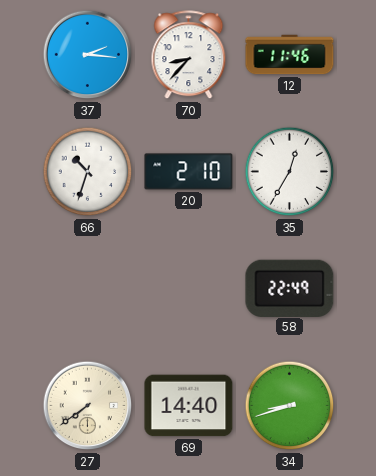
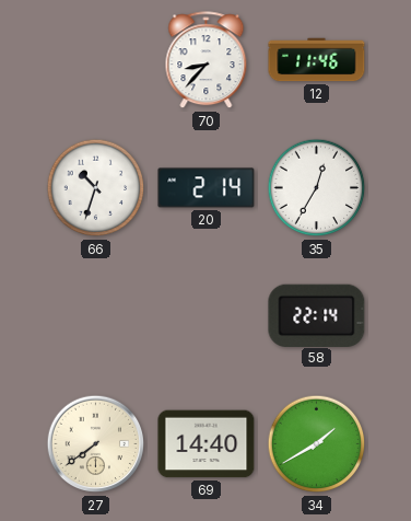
37: 2:16 -> none (88, 55)
20: 2:10 -> 2:14 (207, 188)
58: 22:49 -> 22:14 (317, 315)
34: 8:42 -> 1:40 (317, 444)
